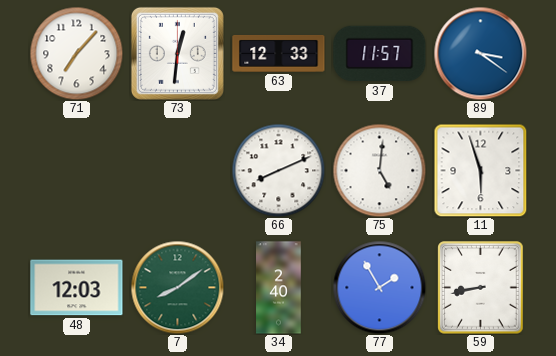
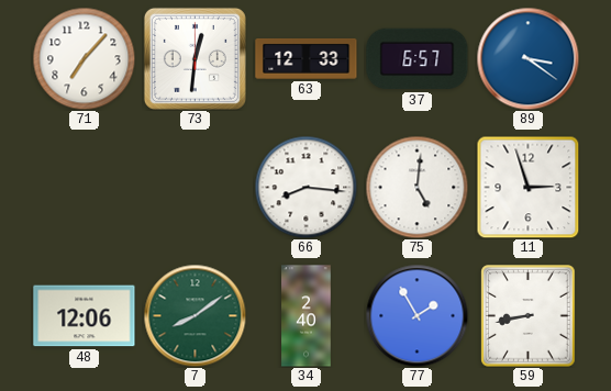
37: 11:57 -> 6:57 (418, 59)
66: 8:11 -> 8:16 (305, 187)
11: 5:57 -> 2:57 (527, 187)
48: 12:03 -> 12:06 (85, 316)
